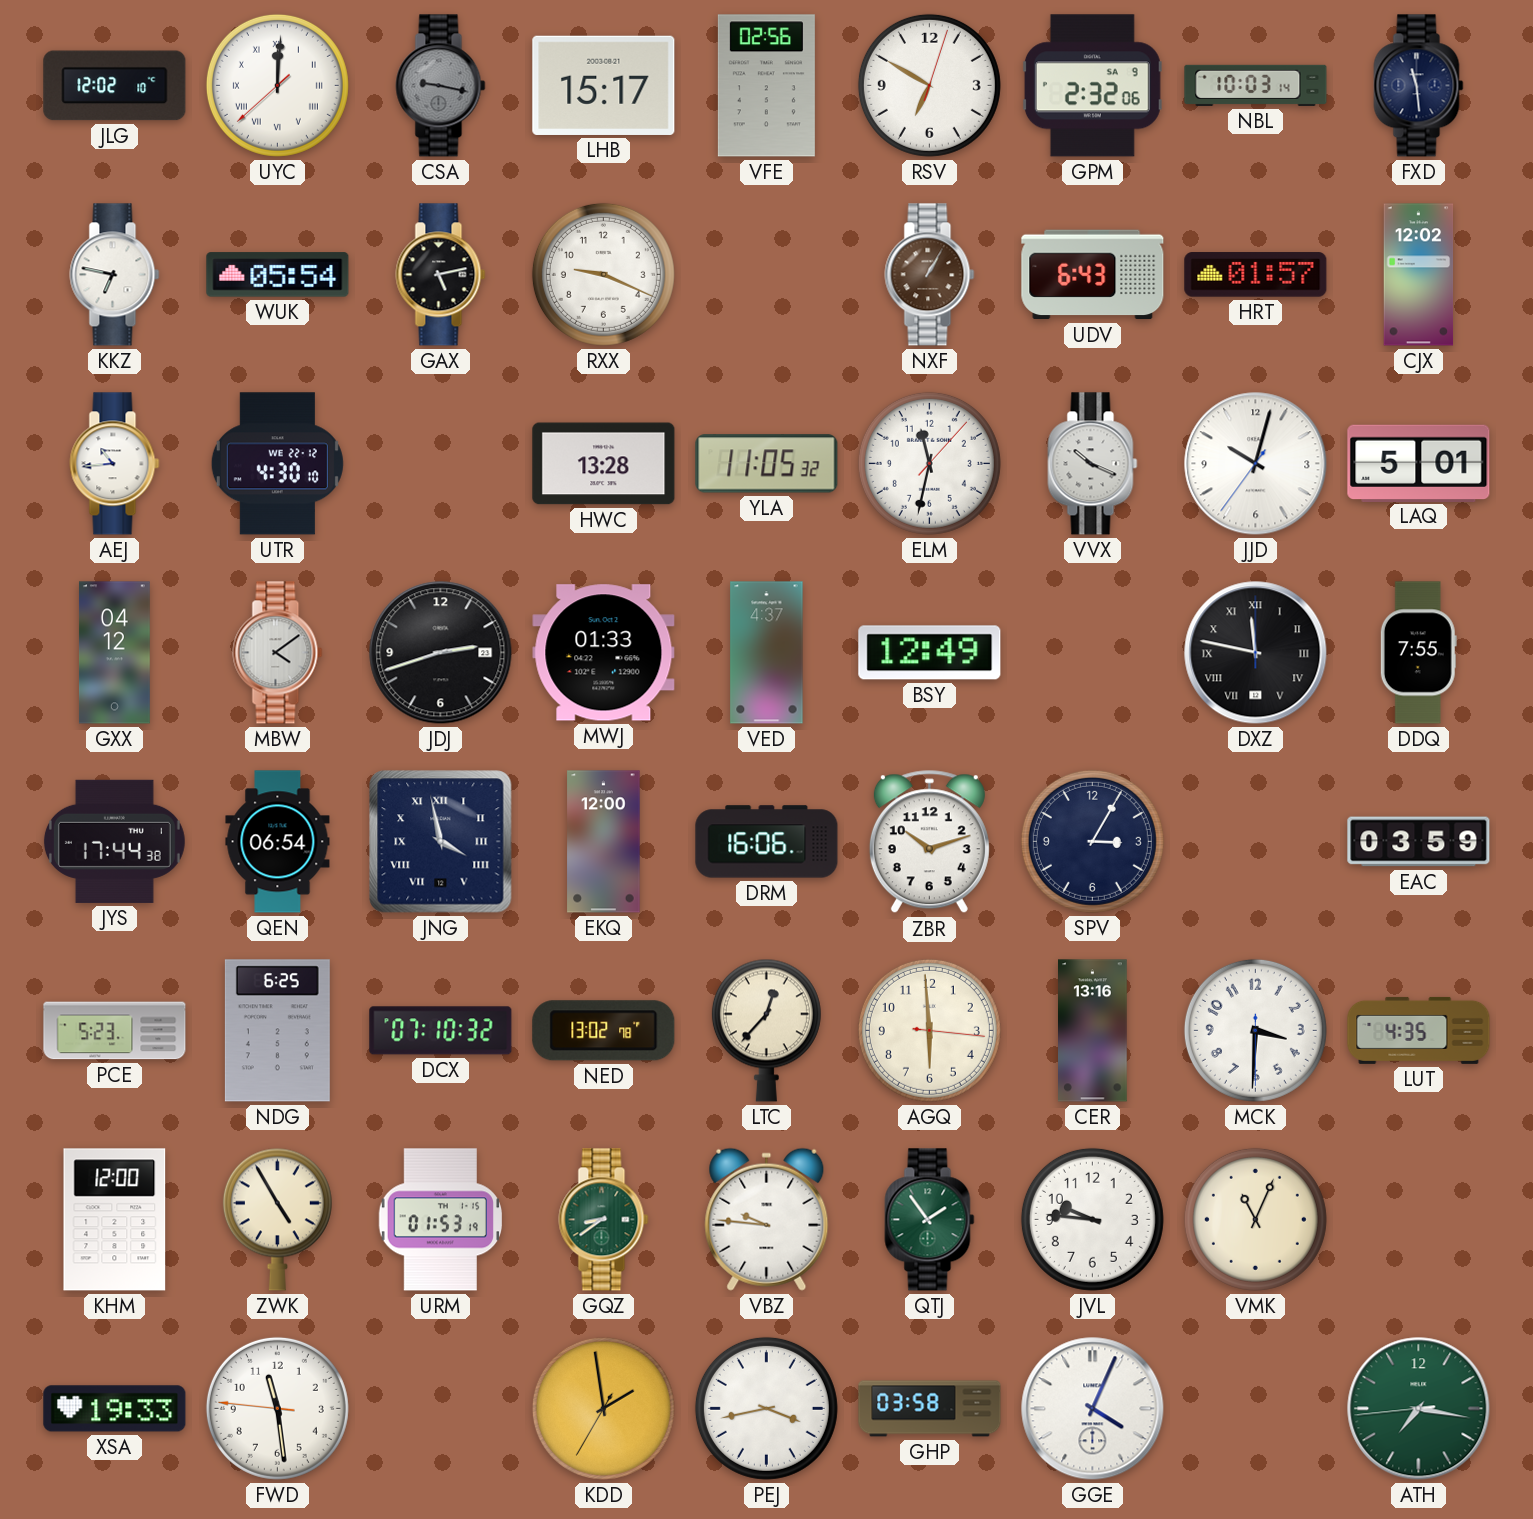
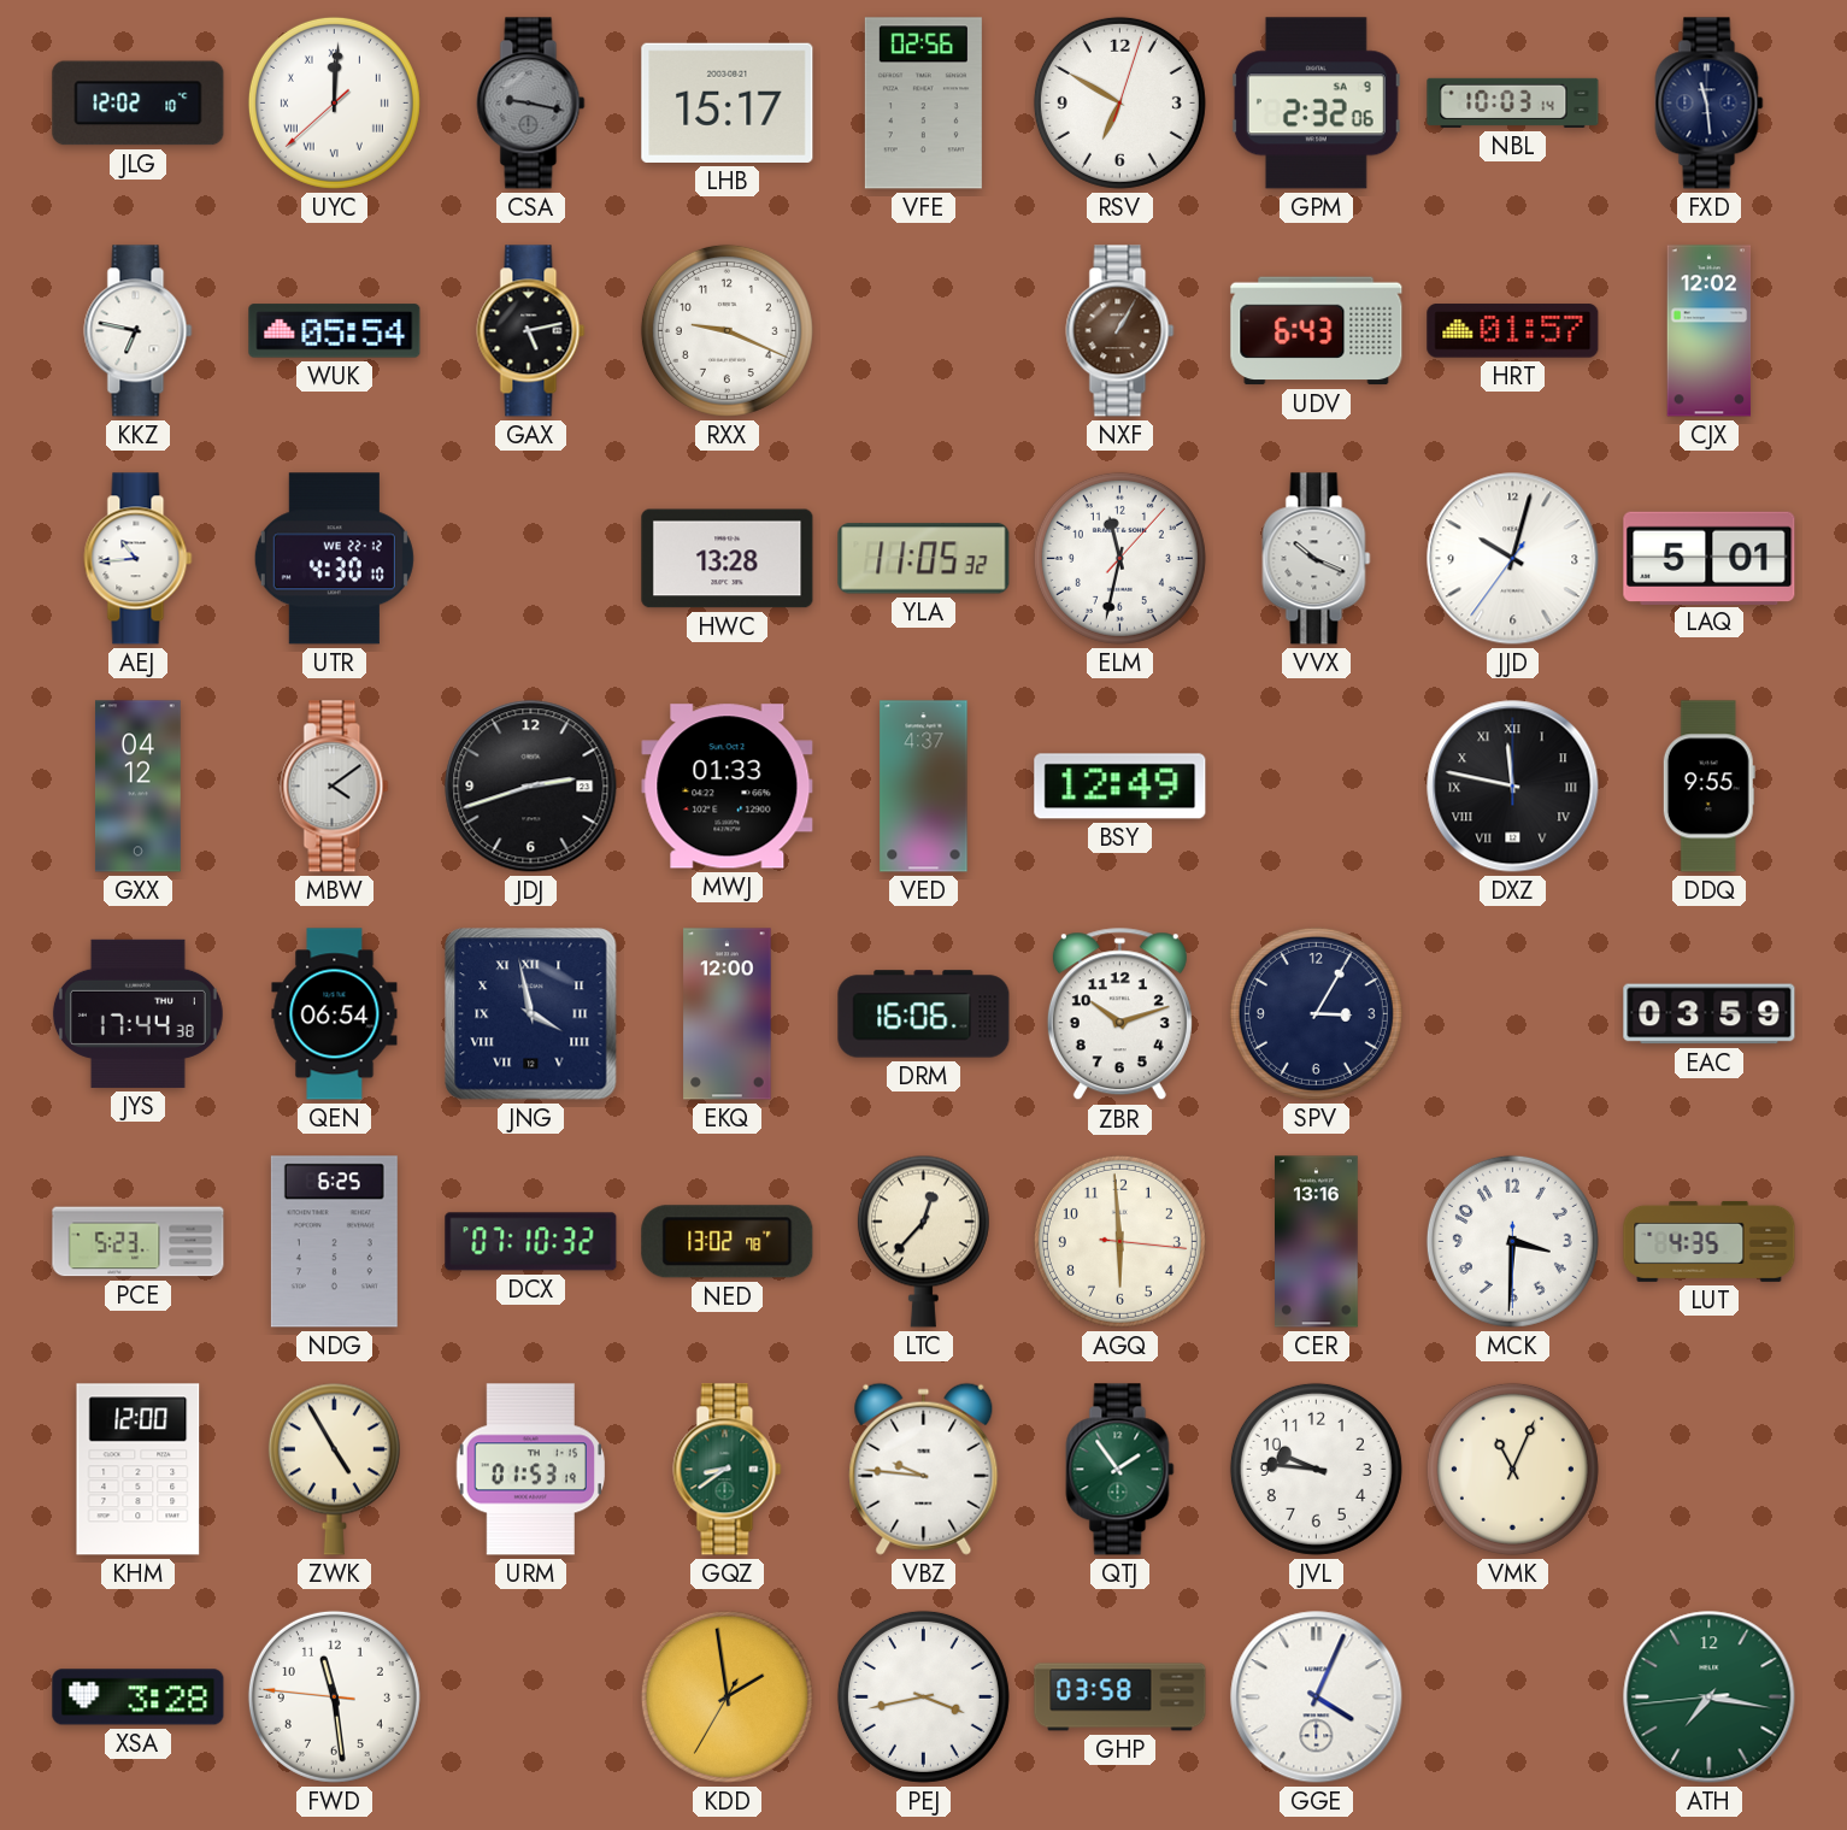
DDQ: 7:55 -> 9:55 (1708, 787)
XSA: 19:33 -> 3:28 (139, 1697)
